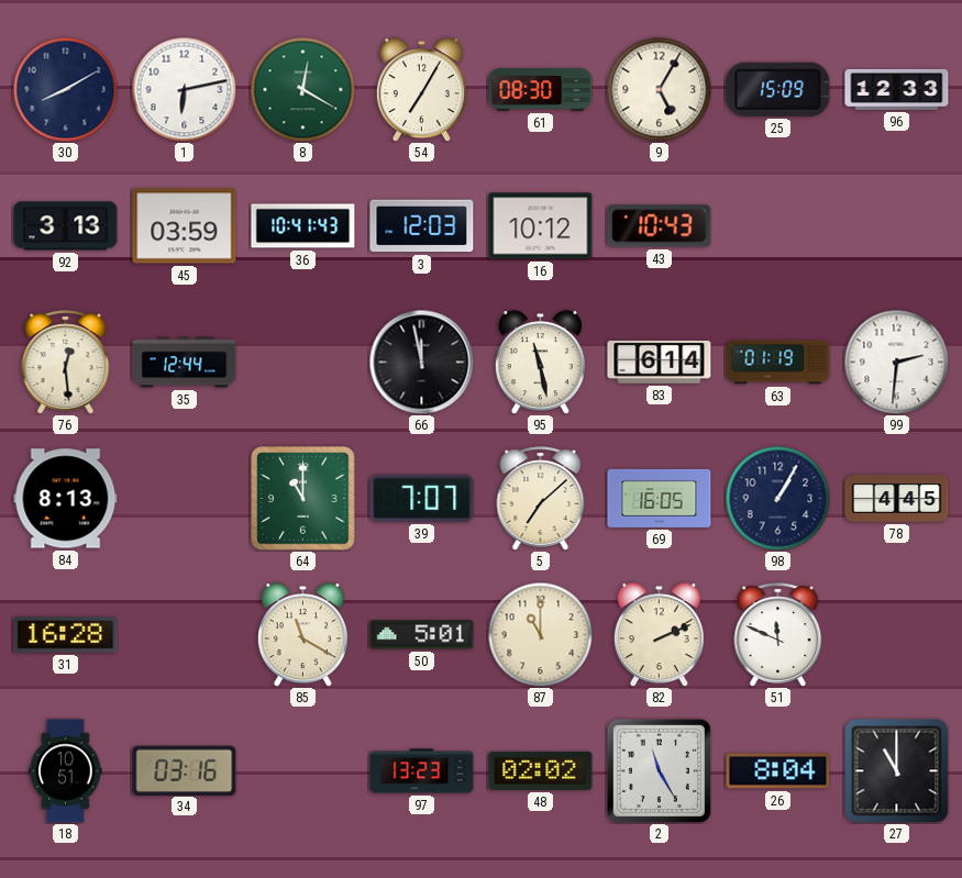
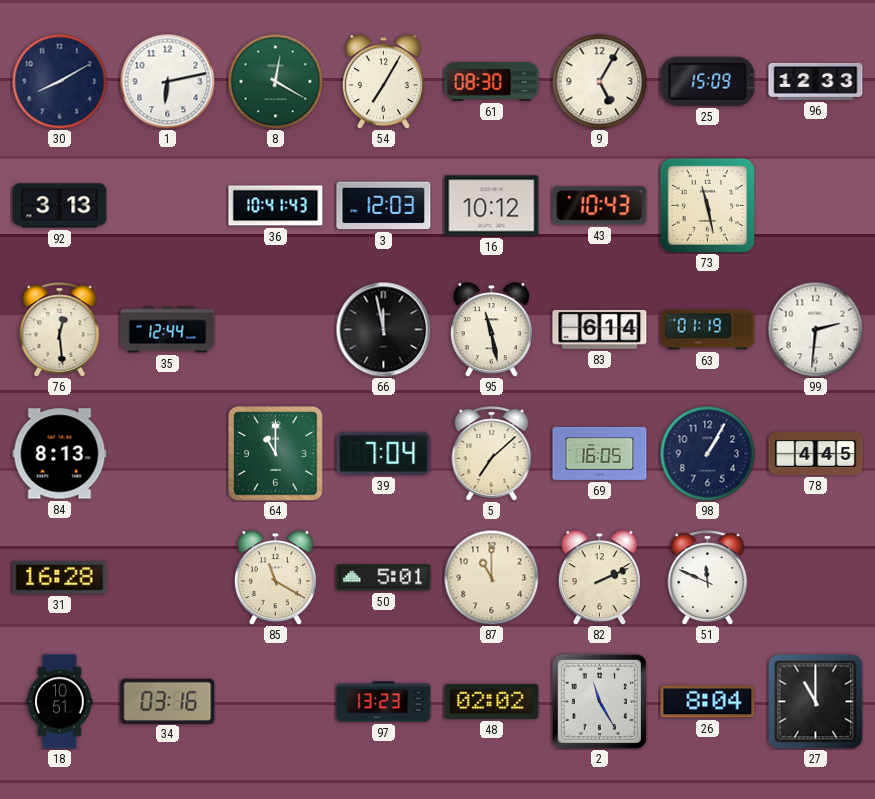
45: 03:59 -> none (185, 226)
73: none -> 11:28 (707, 205)
39: 7:07 -> 7:04 (384, 453)
